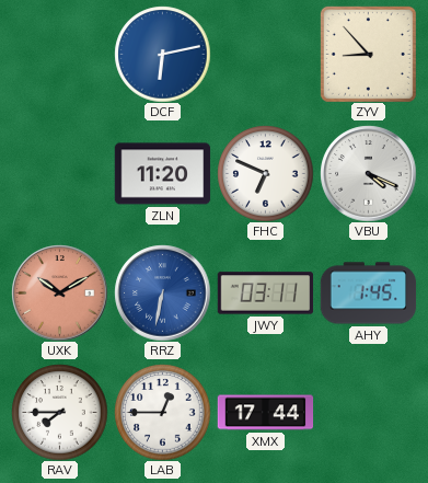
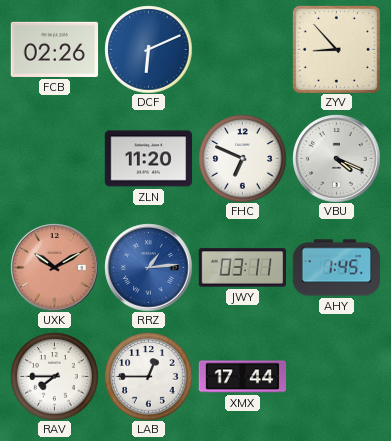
FCB: none -> 02:26 (54, 49)
DCF: 6:13 -> 6:11 (148, 49)
RRZ: 6:32 -> 1:14 (148, 267)
